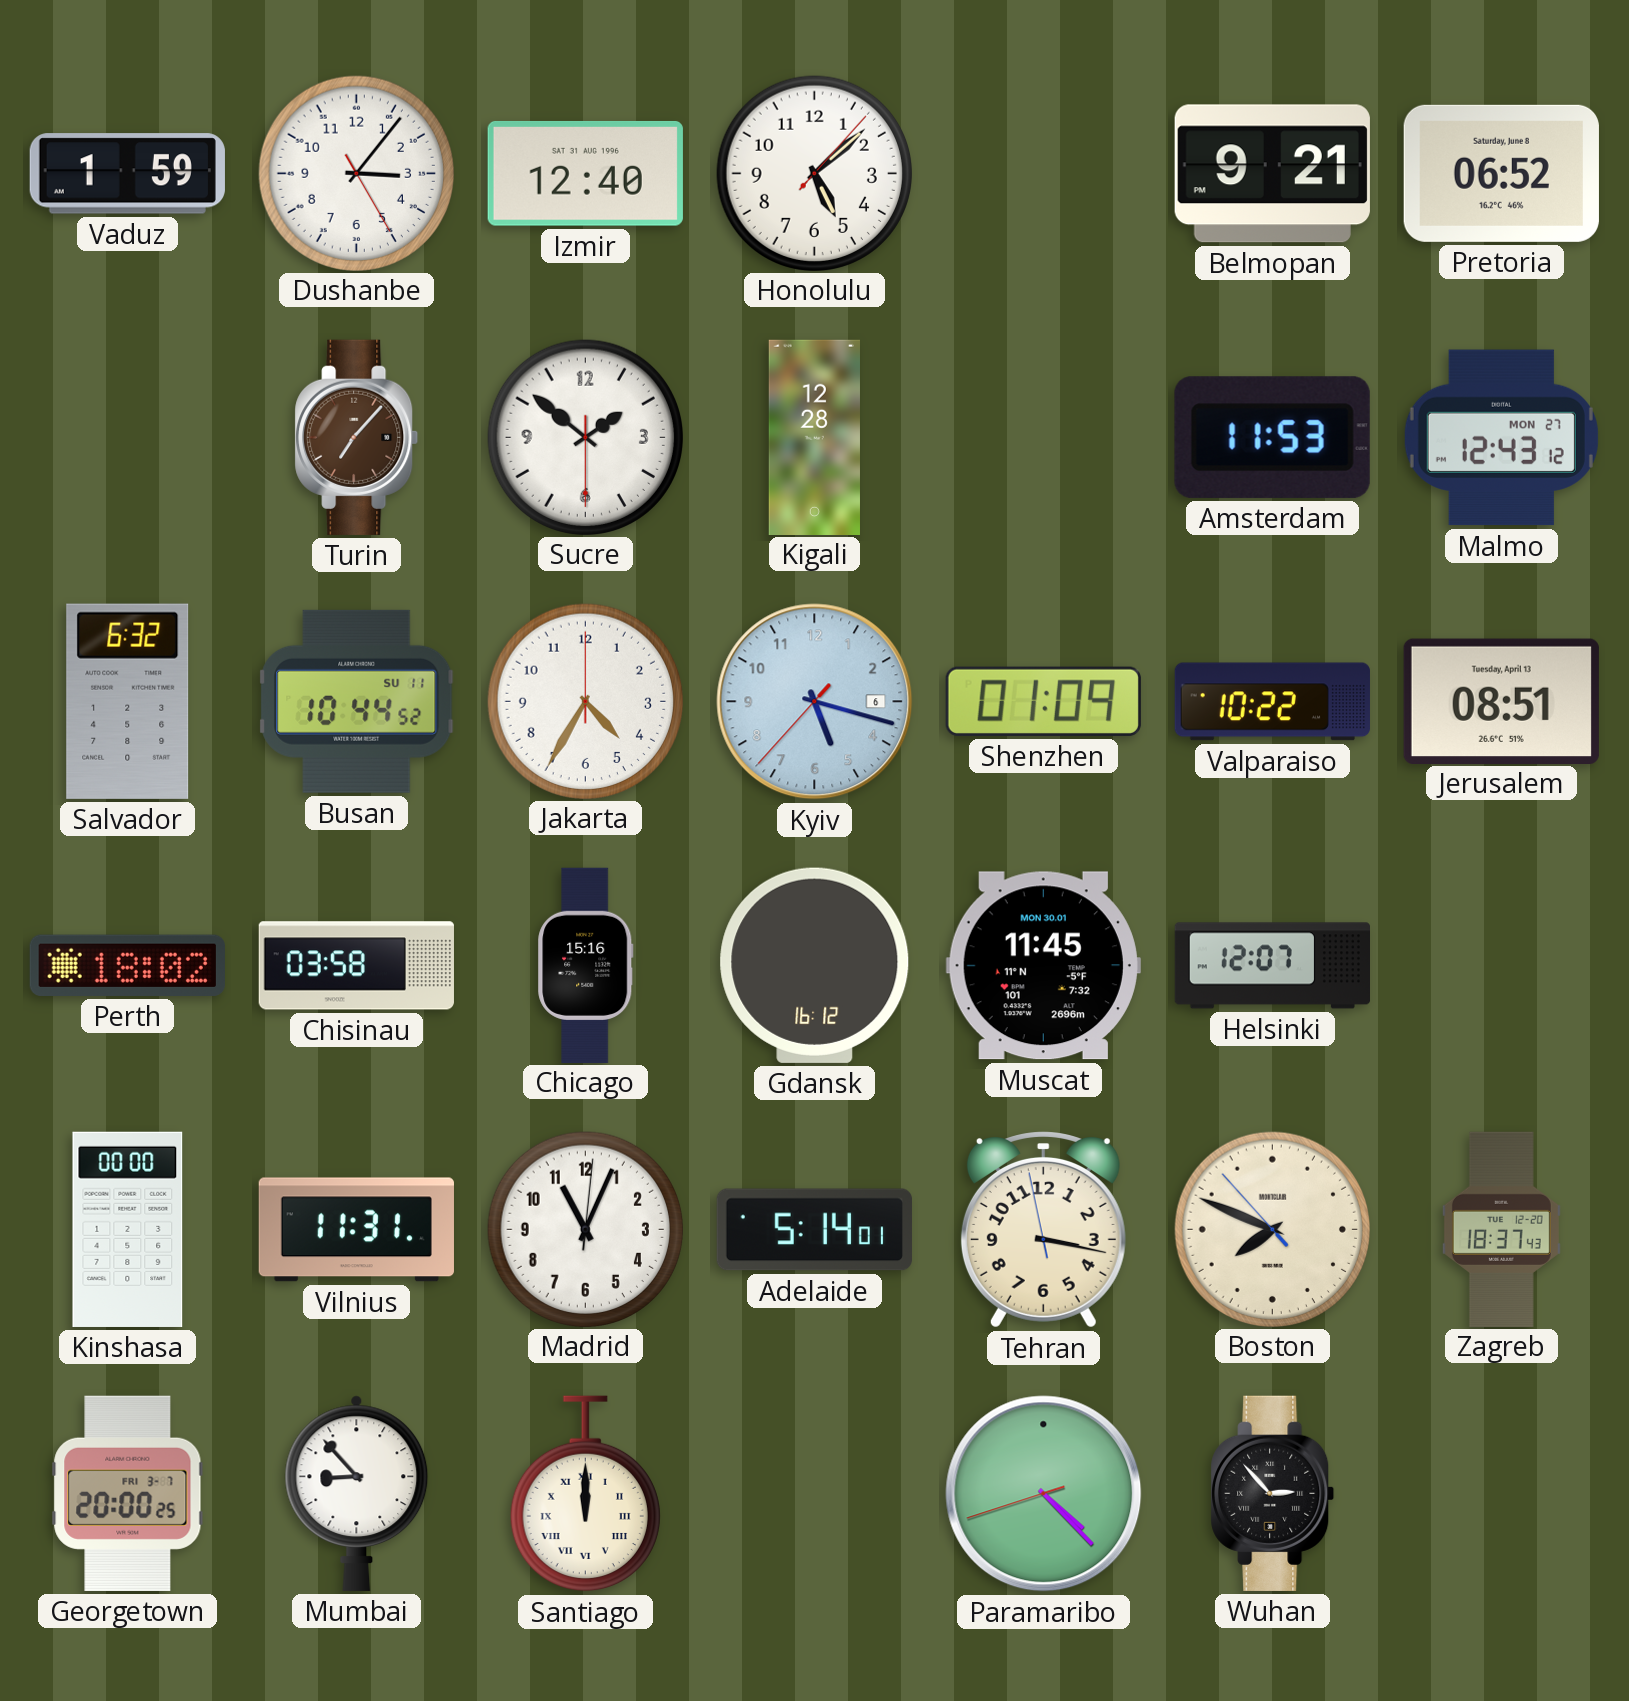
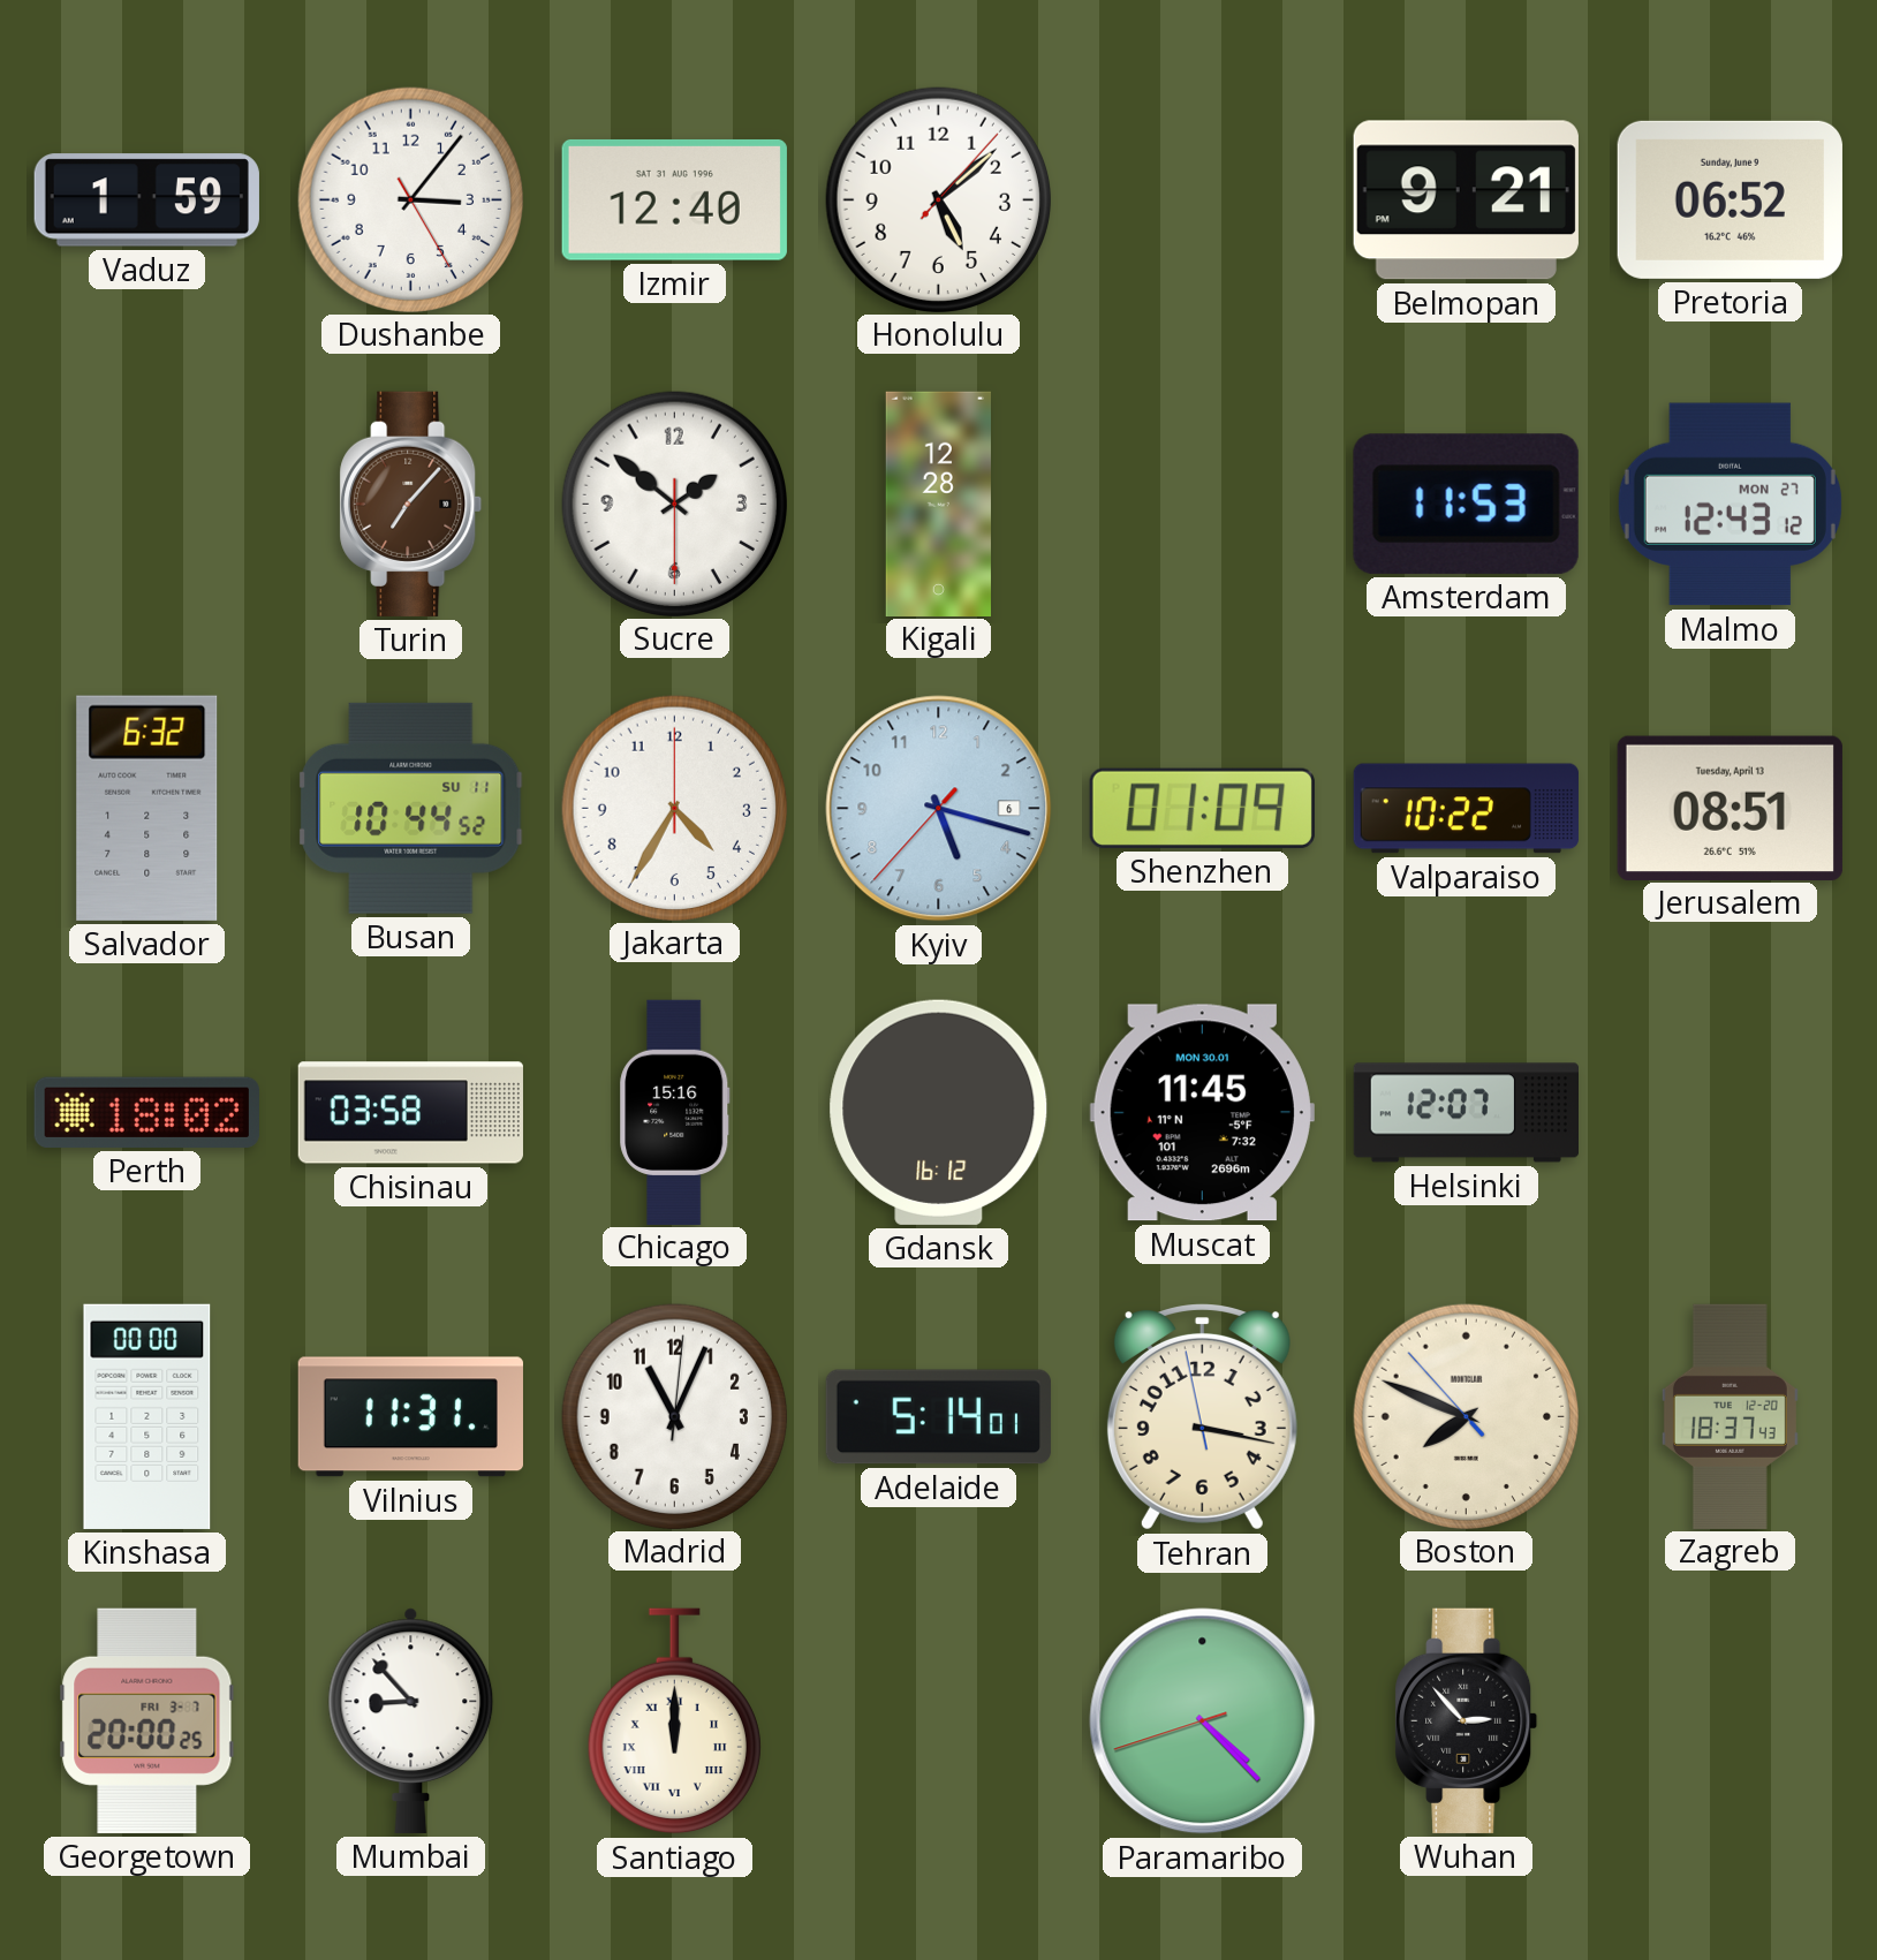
Pretoria date: Saturday, June 8 -> Sunday, June 9 (1730, 199)
